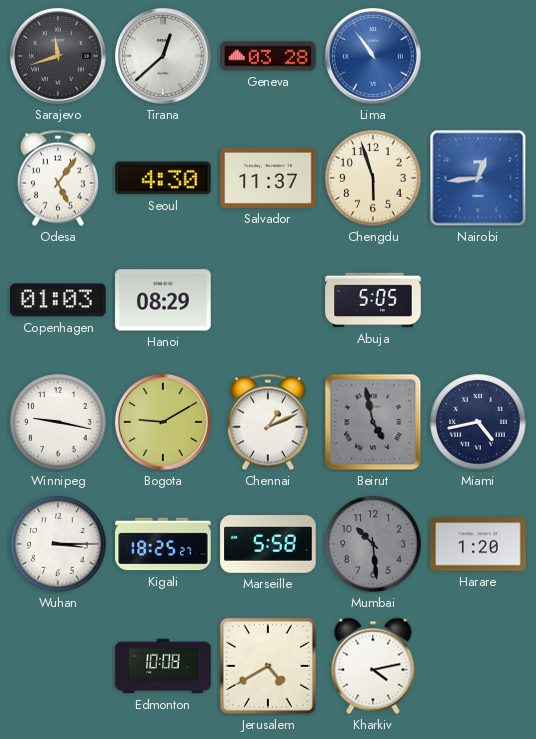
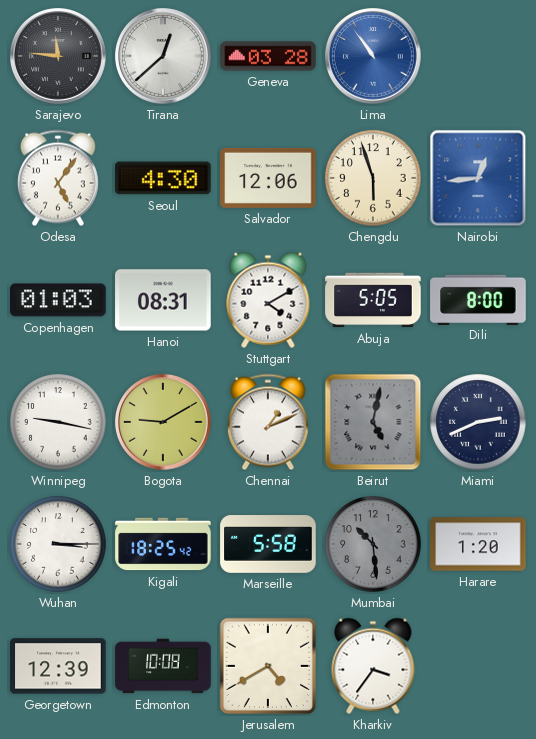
Sarajevo: 11:42 -> 11:46 (59, 57)
Salvador: 11:37 -> 12:06 (268, 178)
Hanoi: 08:29 -> 08:31 (163, 300)
Stuttgart: none -> 4:10 (268, 300)
Dili: none -> 8:00 (478, 299)
Beirut: 4:58 -> 5:02 (373, 422)
Miami: 4:43 -> 2:41 (478, 422)
Kigali: 18:25:27 -> 18:25:42 (163, 544)
Georgetown: none -> 12:39 (58, 666)
Kharkiv: 4:13 -> 3:36 (373, 666)
